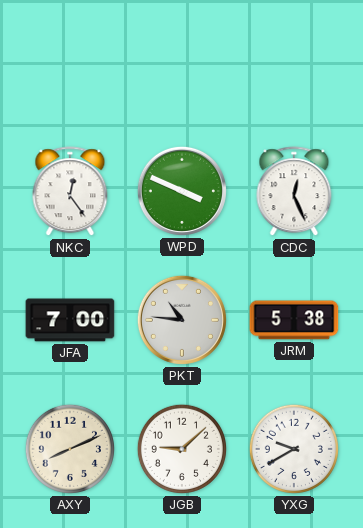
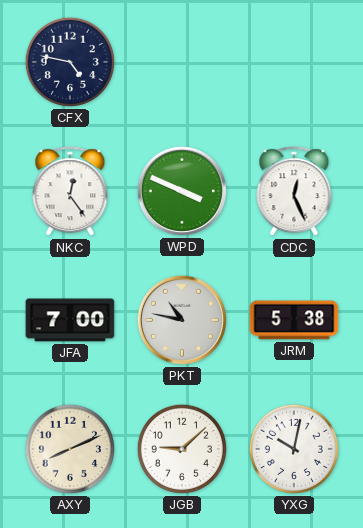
CFX: none -> 4:47 (70, 62)
PKT: 10:46 -> 10:47 (182, 320)
YXG: 9:40 -> 10:02 (294, 449)
